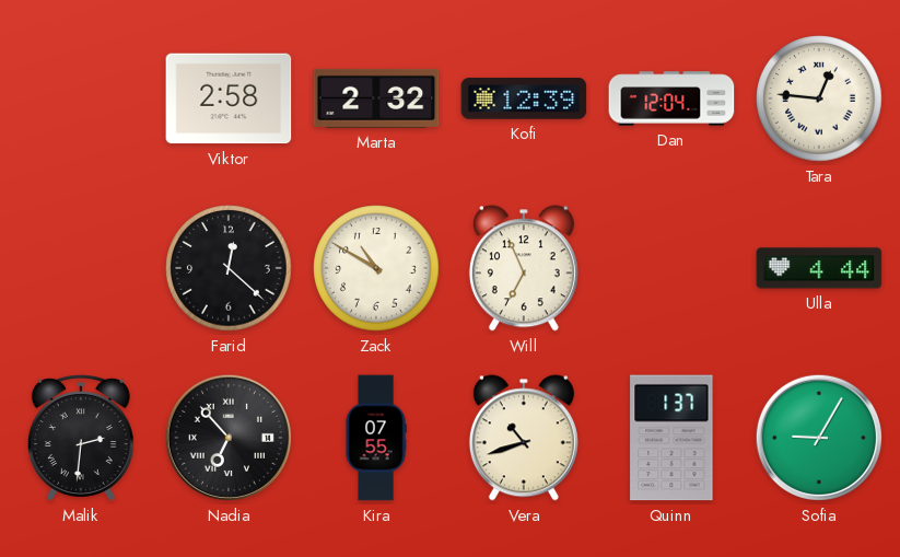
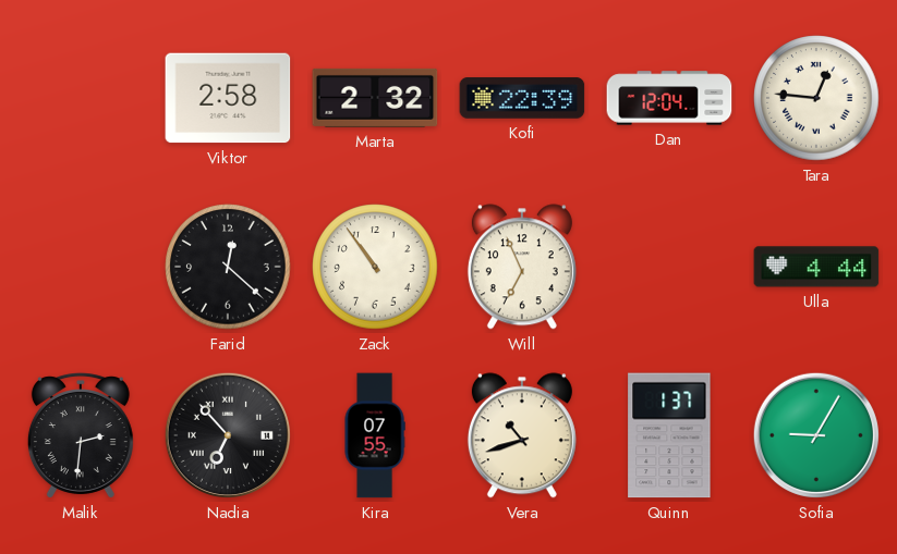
Kofi: 12:39 -> 22:39 (522, 98)
Zack: 10:50 -> 10:54 (375, 267)
